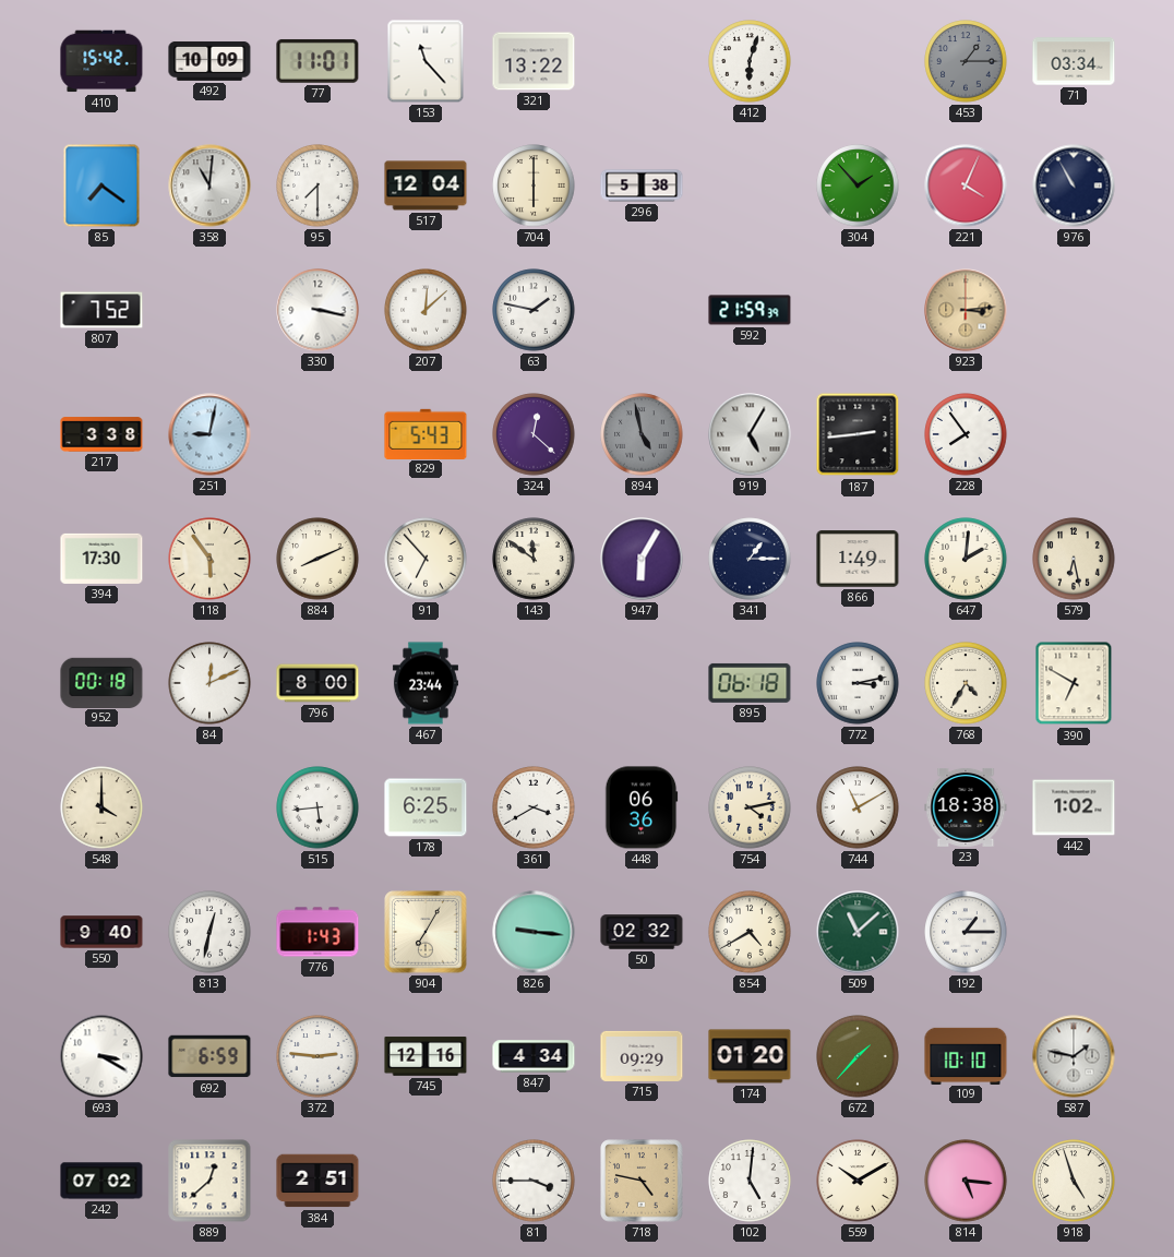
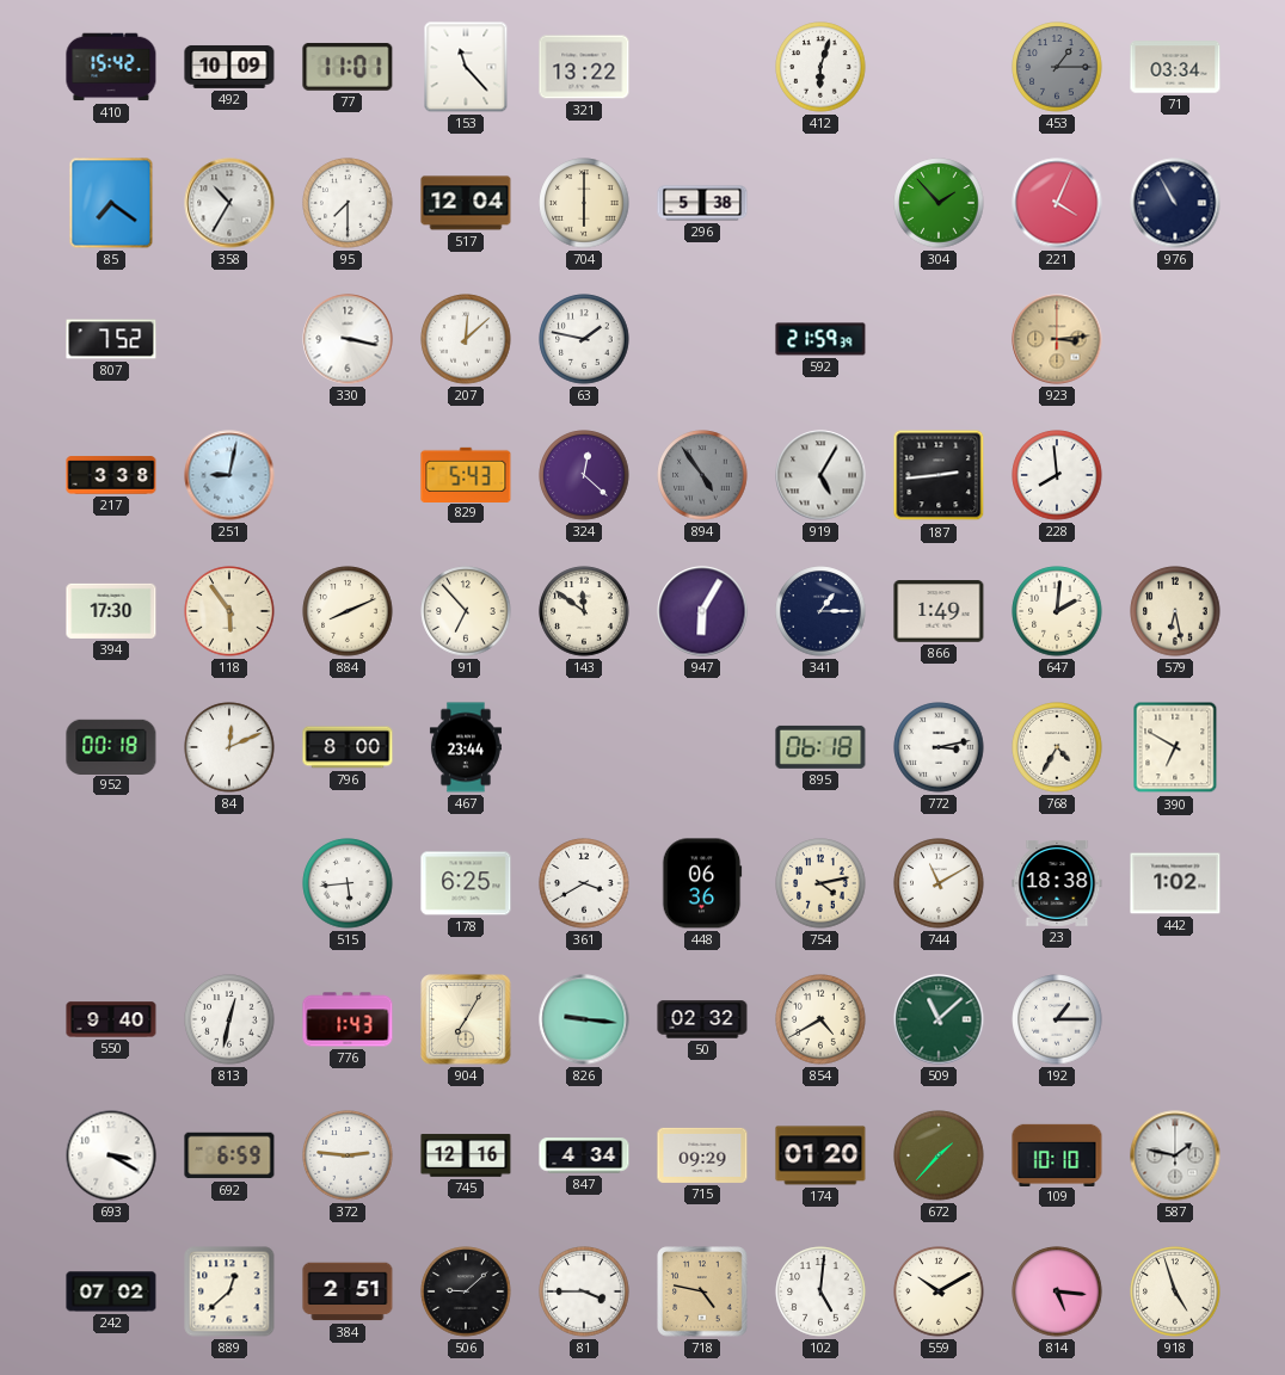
358: 11:01 -> 10:35 (229, 203)
894: 4:58 -> 4:54 (702, 475)
228: 7:54 -> 7:59 (1057, 475)
548: 4:00 -> none (101, 807)
506: none -> 9:08 (466, 1291)
